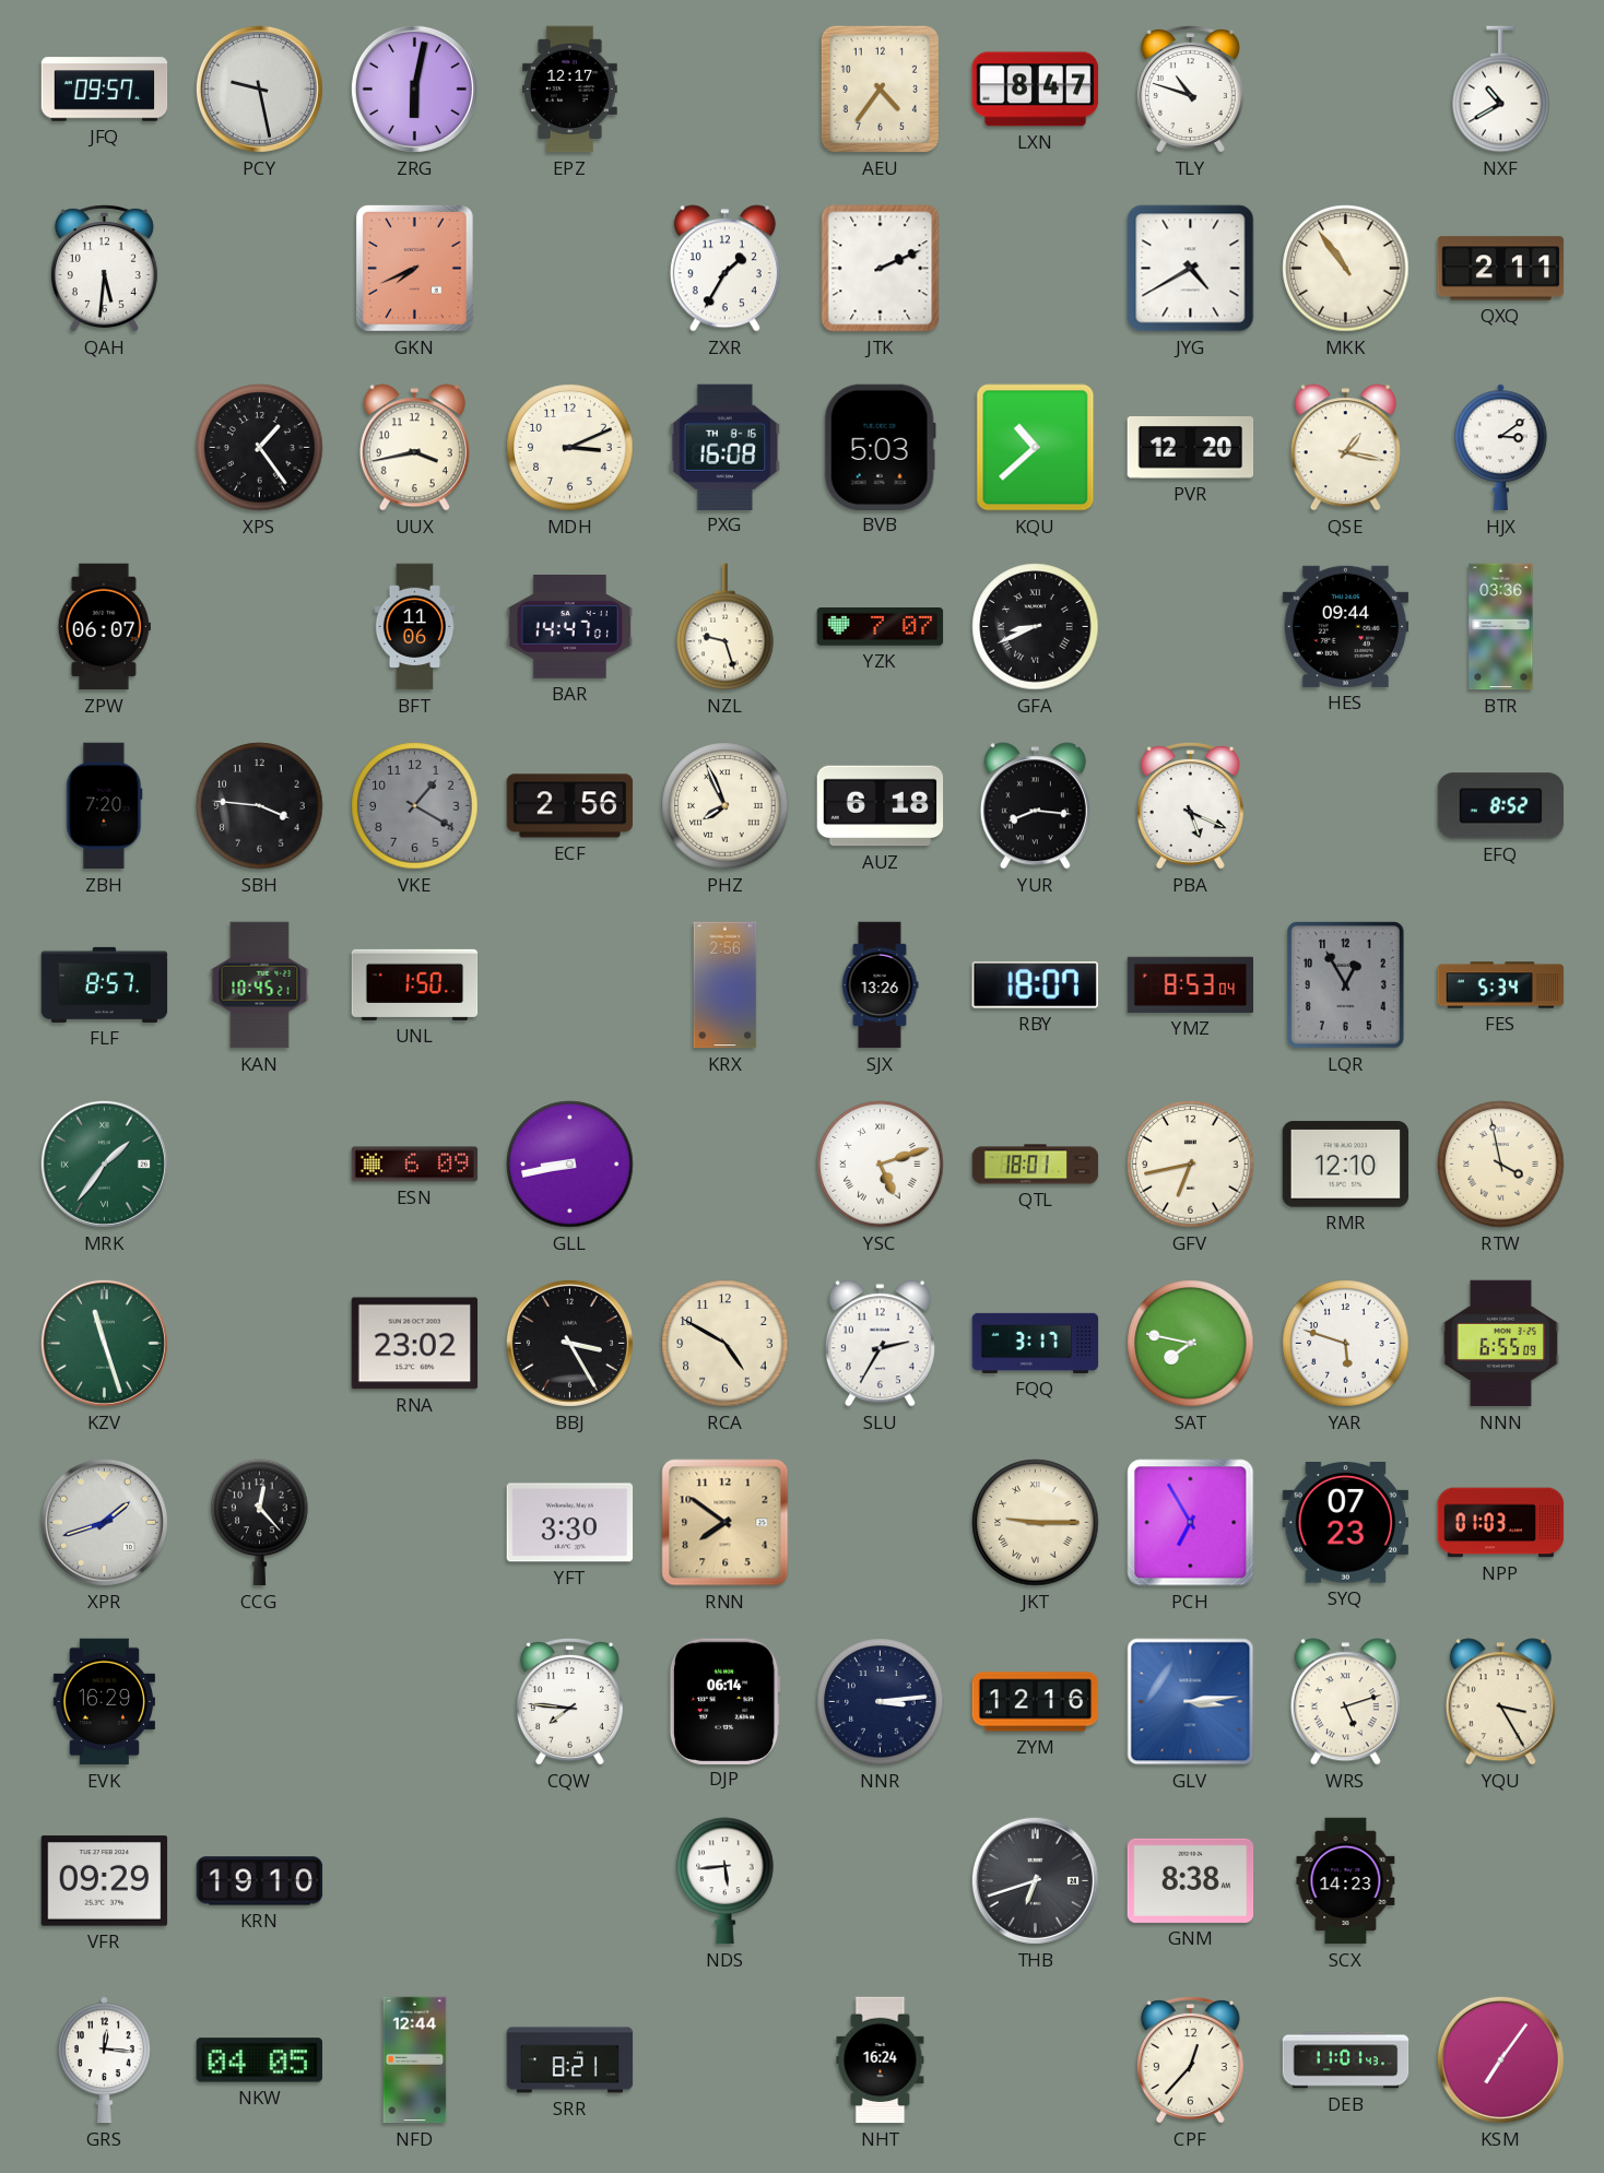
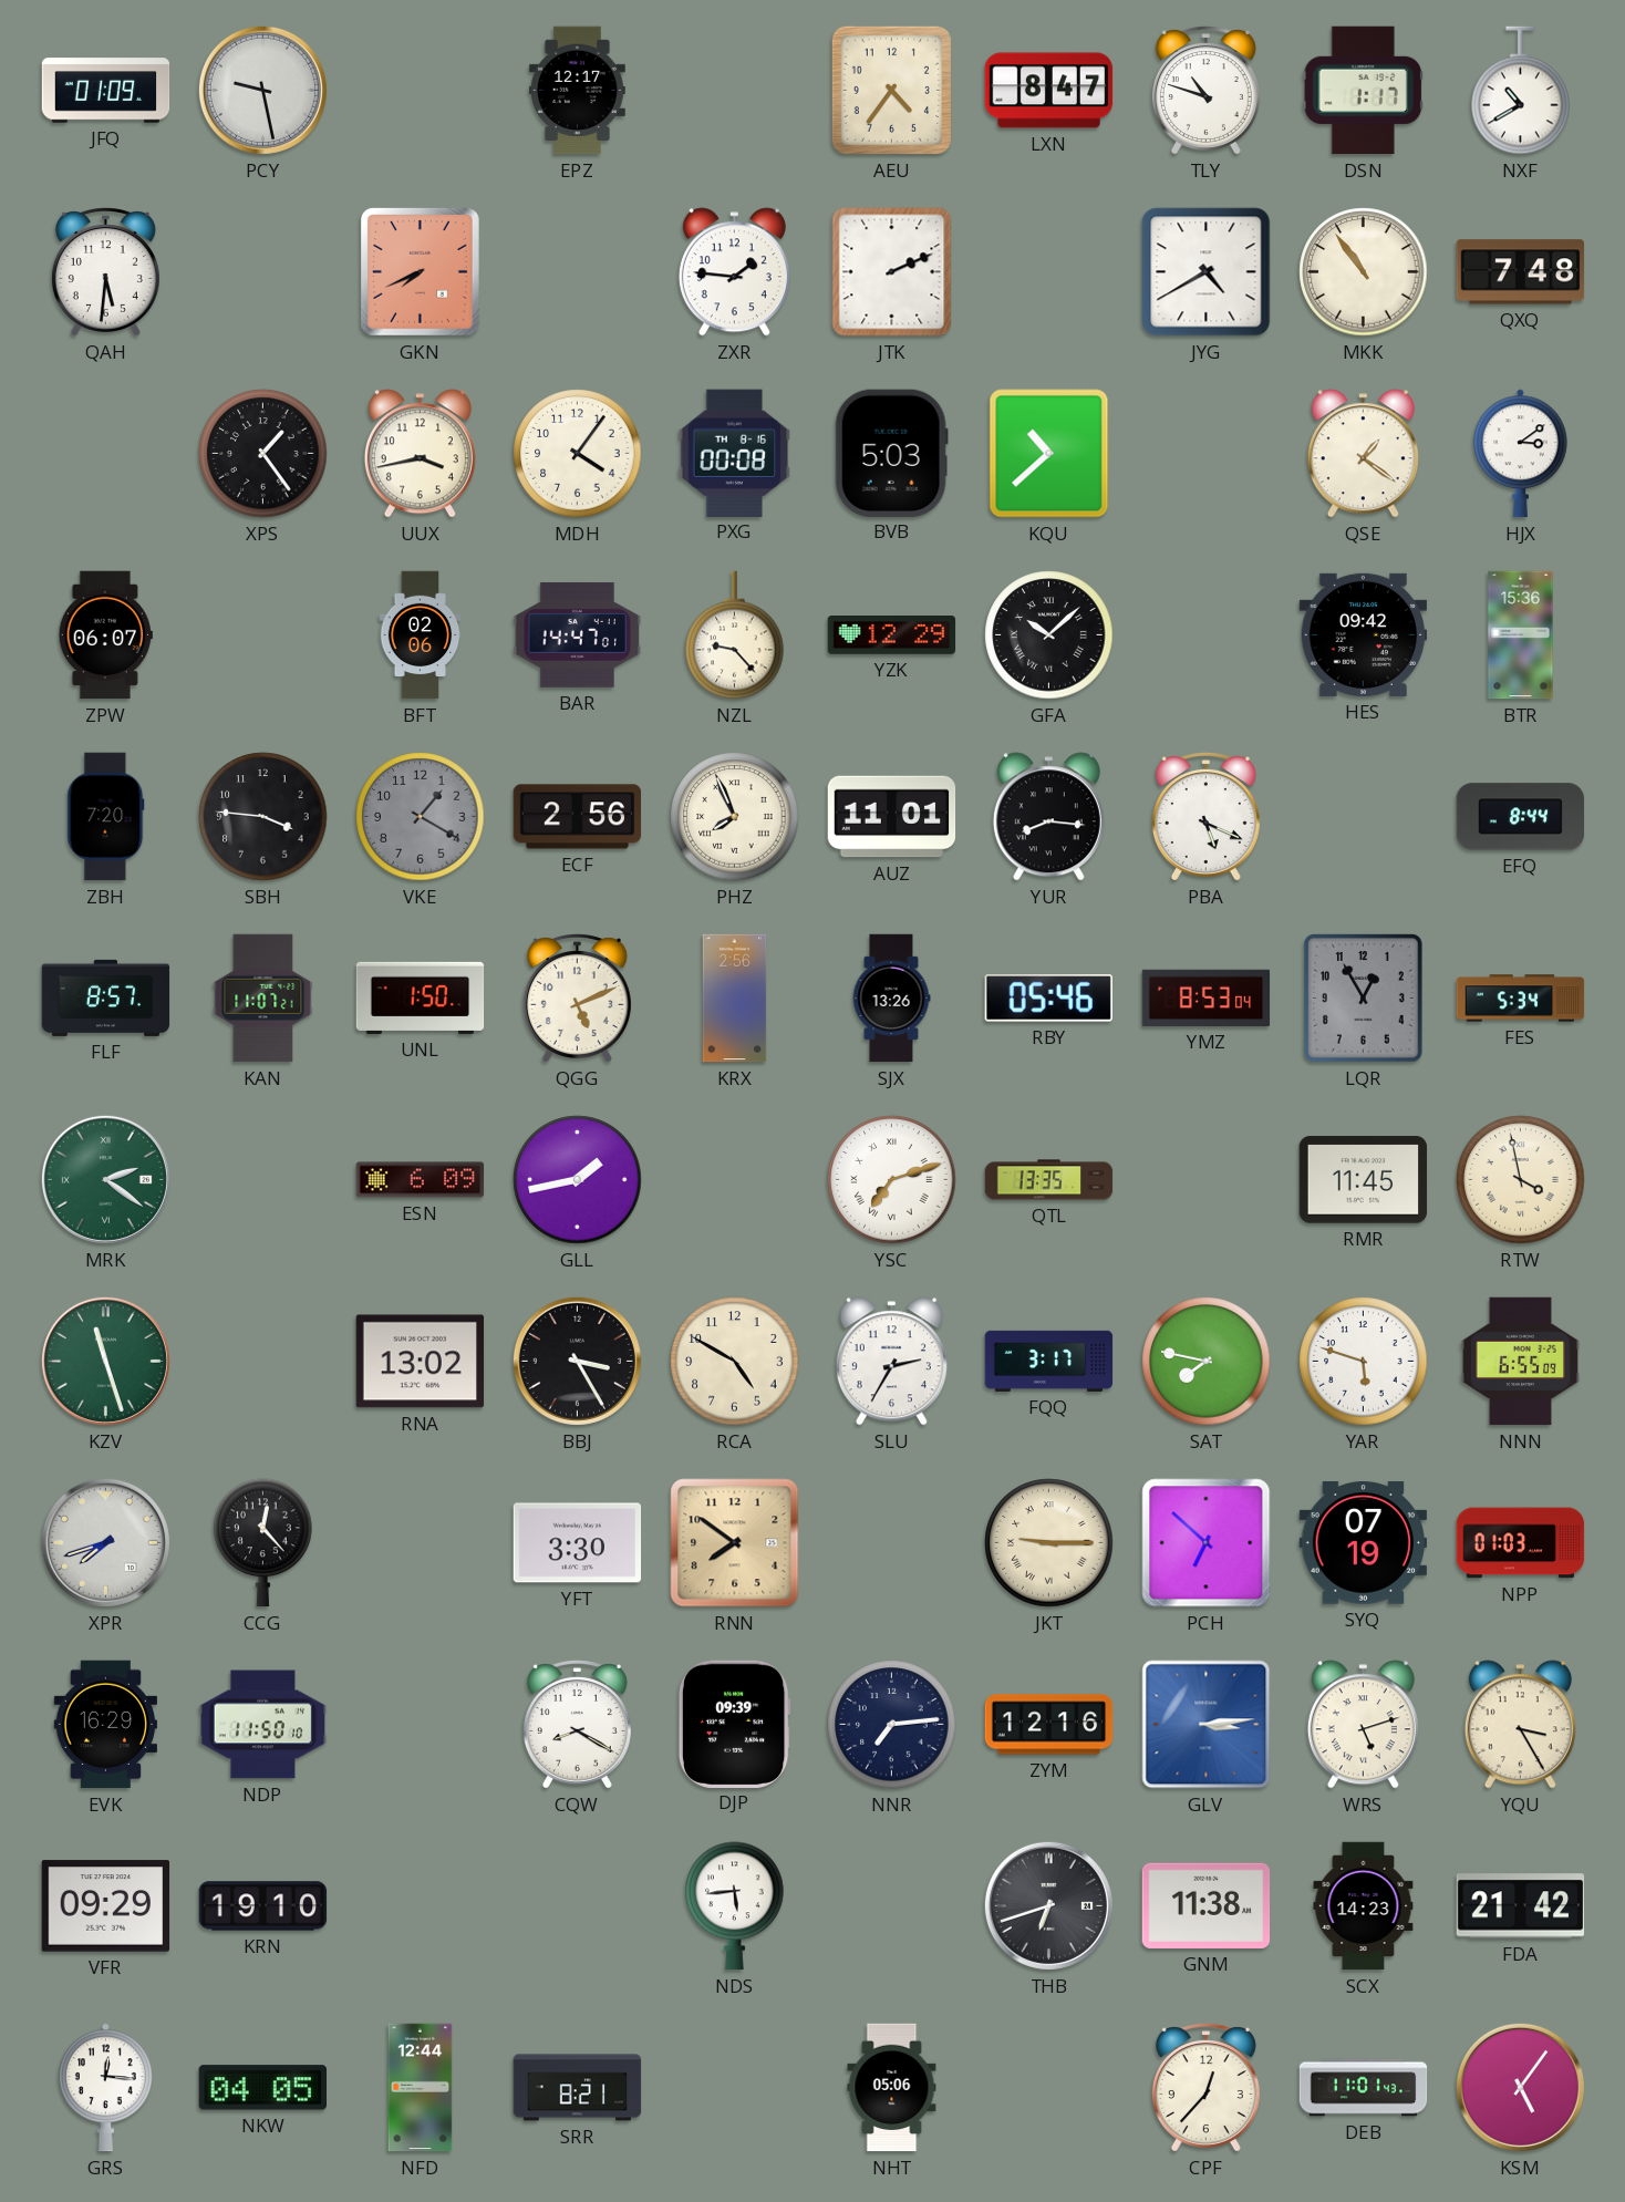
JFQ: 09:57 -> 01:09 (106, 91)
ZRG: 6:02 -> none (414, 88)
DSN: none -> 1:17 (1363, 91)
ZXR: 1:35 -> 1:46 (734, 272)
QXQ: 2:11 -> 7:48 (1521, 272)
MDH: 3:11 -> 4:06 (578, 454)
PXG: 16:08 -> 00:08 (735, 453)
PVR: 12:20 -> none (1191, 448)
QSE: 1:17 -> 1:21 (1363, 454)
BFT: 11:06 -> 02:06 (421, 635)
NZL: 9:27 -> 9:23 (735, 635)
YZK: 7:07 -> 12:29 (892, 635)
GFA: 8:41 -> 10:08 (1049, 635)
HES: 09:44 -> 09:42 (1364, 634)
BTR: 03:36 -> 15:36 (1521, 635)
AUZ: 6:18 -> 11:01 (892, 817)
EFQ: 8:52 -> 8:44 (1521, 817)
KAN: 10:45 -> 11:07 (263, 999)
QGG: none -> 5:11 (577, 999)
RBY: 18:07 -> 05:46 (1048, 999)
MRK: 1:36 -> 2:21 (105, 1179)
GLL: 8:43 -> 1:43 (578, 1180)
YSC: 5:12 -> 7:12 (892, 1180)
QTL: 18:01 -> 13:35 (1049, 1180)
GFV: 6:43 -> none (1191, 1165)
RMR: 12:10 -> 11:45 (1364, 1180)
RNA: 23:02 -> 13:02 (421, 1362)
XPR: 1:42 -> 7:42 (105, 1542)
PCH: 6:55 -> 6:52 (1207, 1543)
SYQ: 07:23 -> 07:19 (1364, 1543)
NDP: none -> 11:50 (263, 1725)
CQW: 7:46 -> 8:20 (577, 1725)
DJP: 06:14 -> 09:39 (734, 1724)
NNR: 3:14 -> 7:14 (892, 1725)
GNM: 8:38 -> 11:38 (1207, 1905)
FDA: none -> 21:42 (1521, 1906)
NHT: 16:24 -> 05:06 (892, 2088)
KSM: 7:06 -> 5:06 (1520, 2087)
